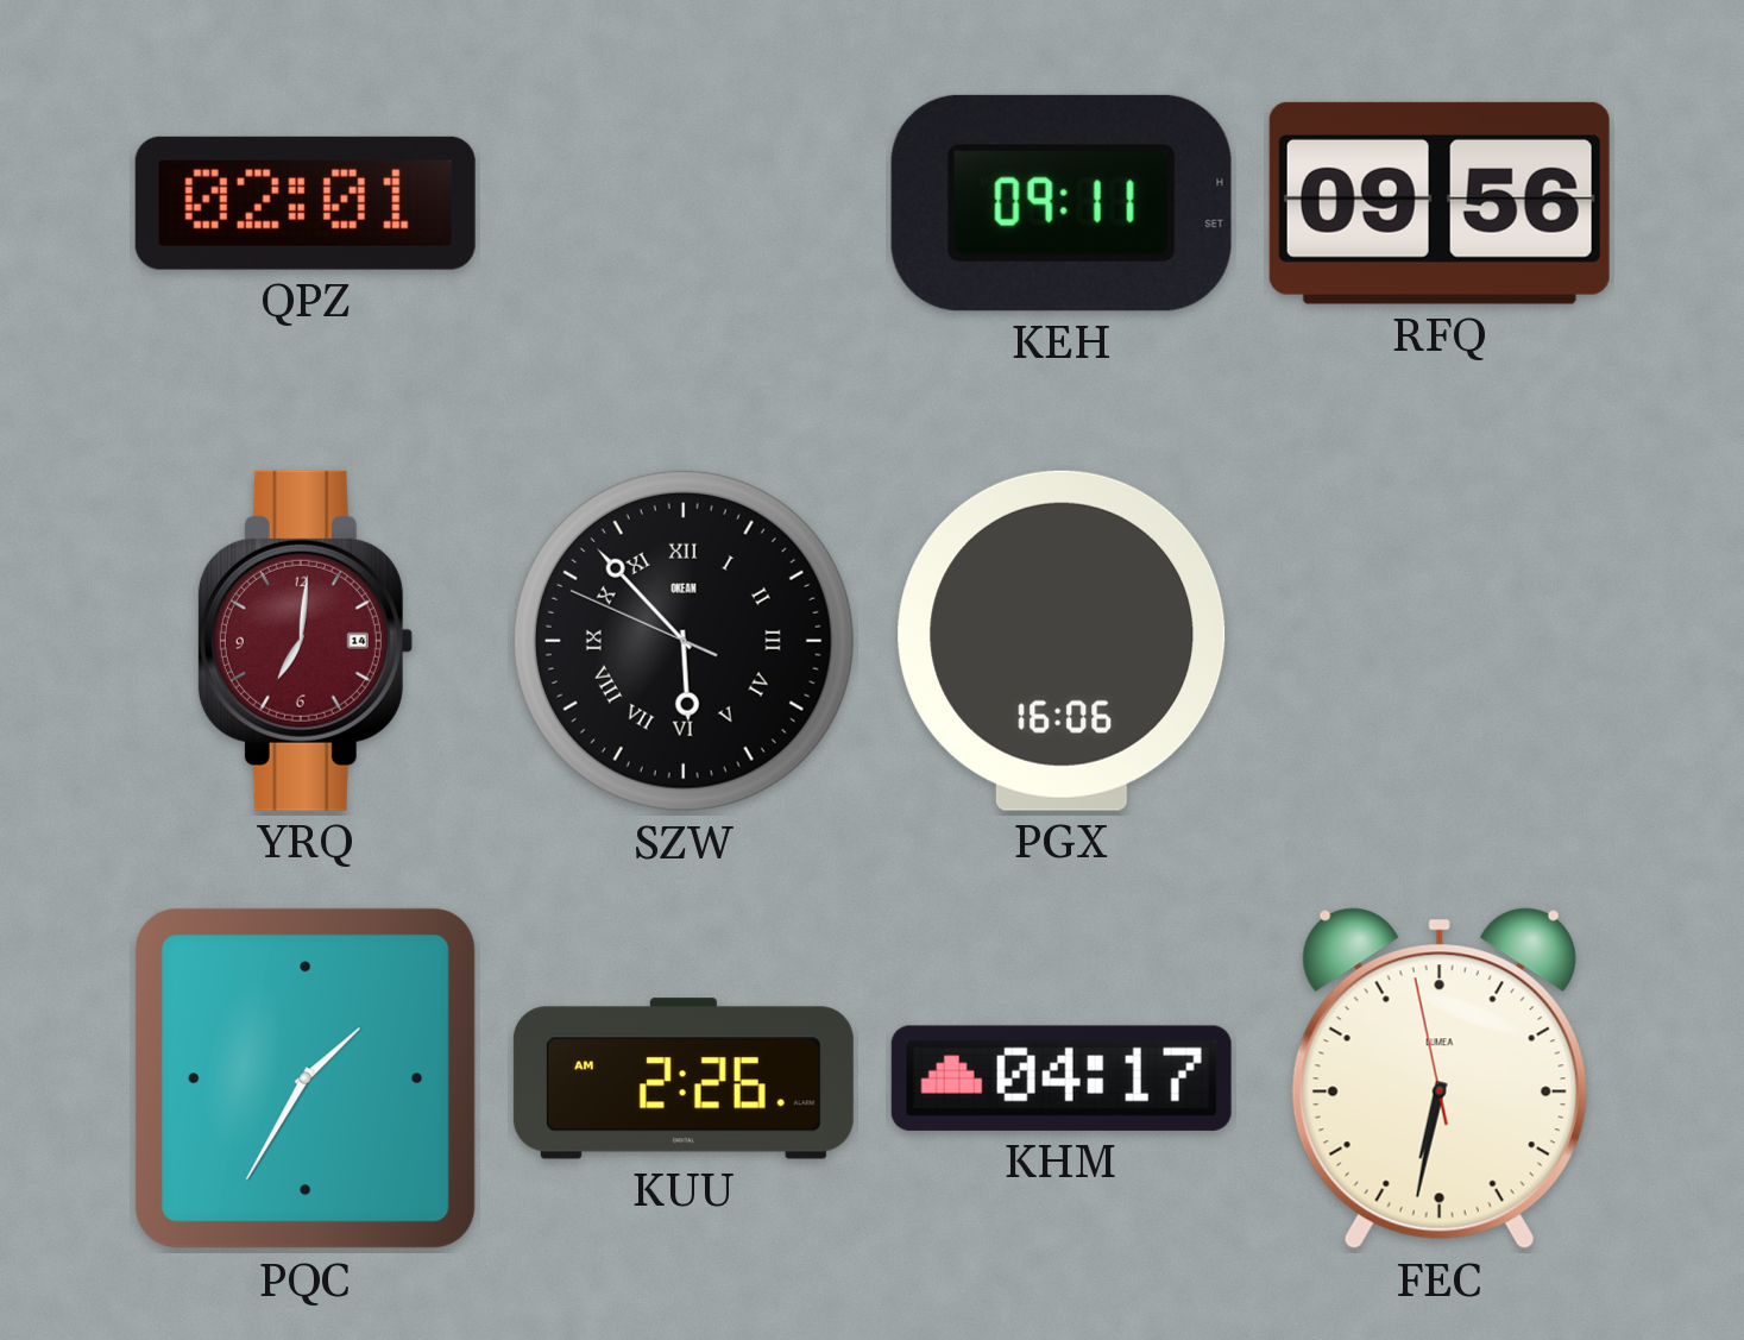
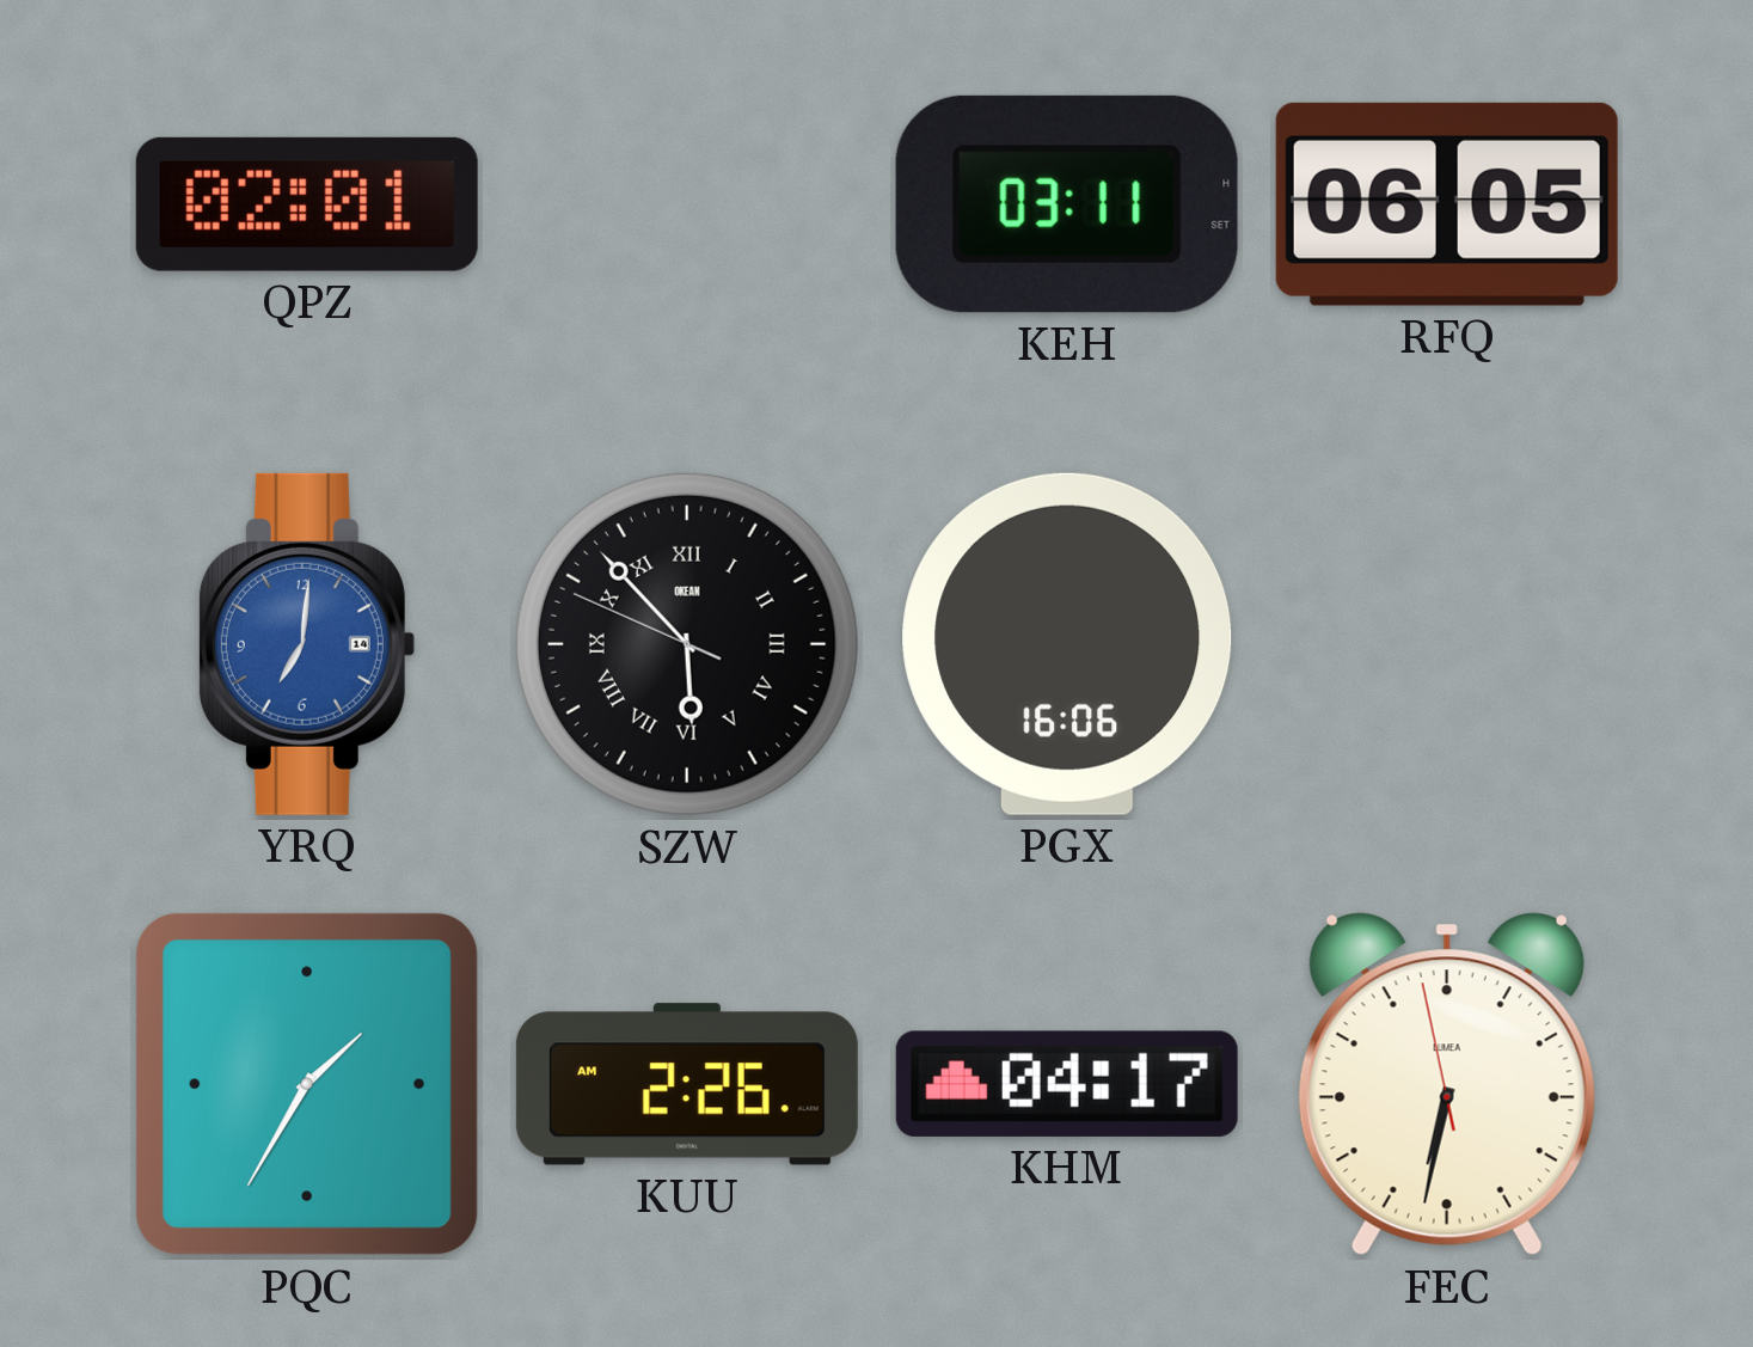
KEH: 09:11 -> 03:11 (1067, 204)
RFQ: 09:56 -> 06:05 (1447, 204)
YRQ dial: burgundy -> blue (306, 644)
